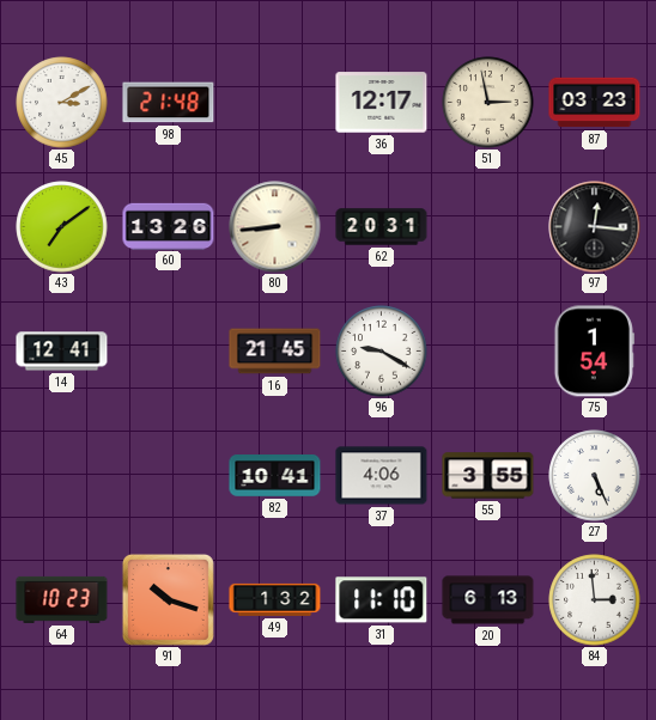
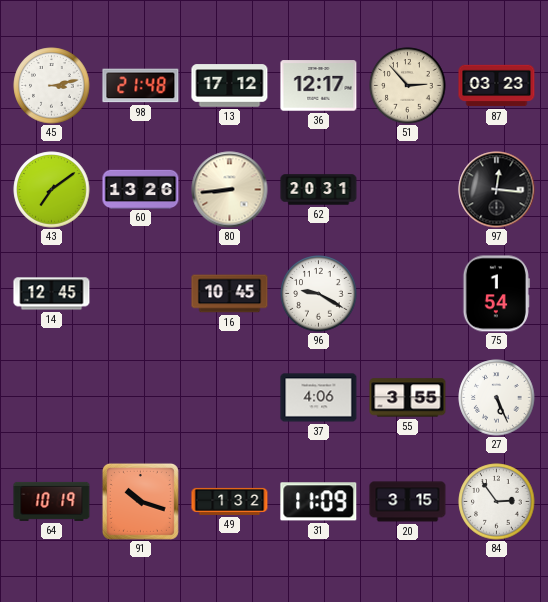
45: 3:10 -> 3:13 (52, 86)
13: none -> 17:12 (230, 86)
51: 2:58 -> 2:53 (408, 86)
14: 12:41 -> 12:45 (52, 294)
16: 21:45 -> 10:45 (230, 294)
82: 10:41 -> none (275, 476)
64: 10:23 -> 10:19 (52, 501)
31: 11:10 -> 11:09 (319, 502)
20: 6:13 -> 3:15 (408, 502)
84: 2:59 -> 2:54 (497, 502)
